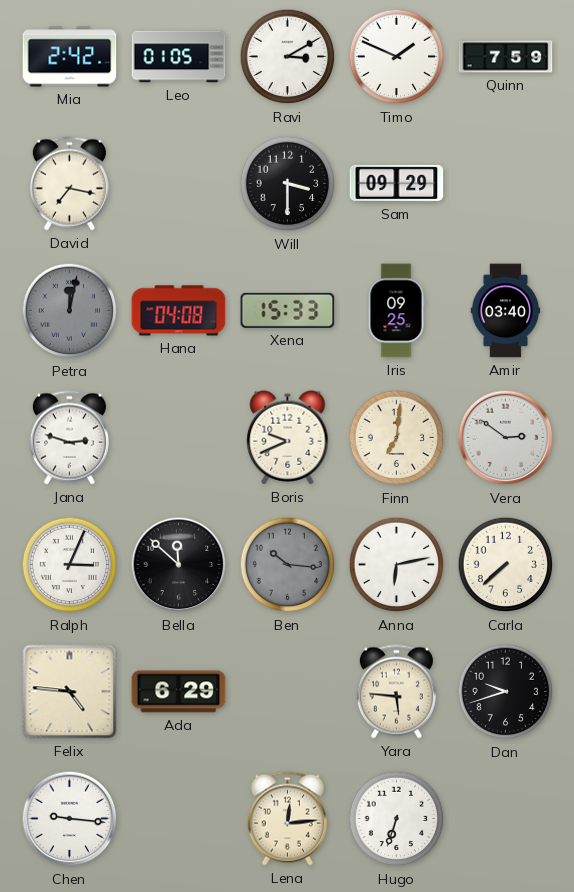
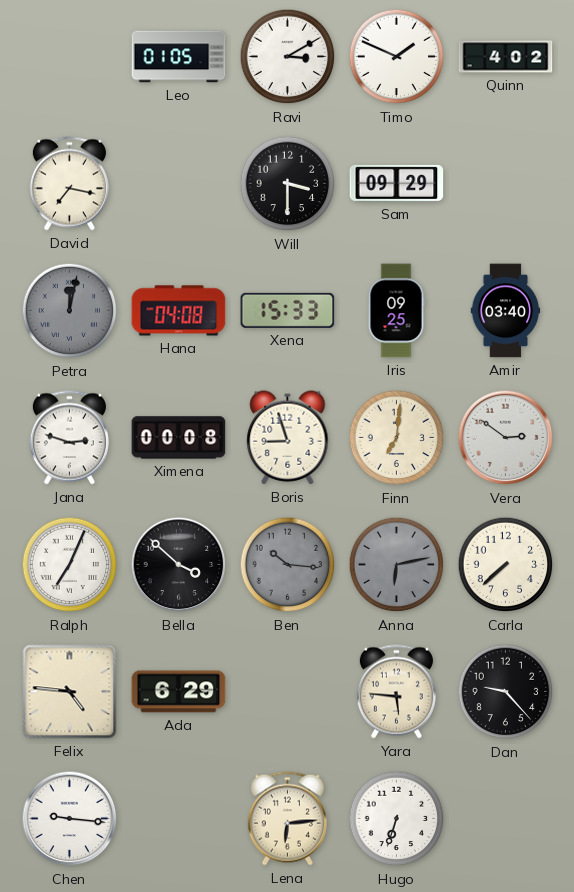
Mia: 2:42 -> none (70, 57)
Quinn: 7:59 -> 4:02 (506, 57)
Ximena: none -> 00:08 (179, 438)
Boris: 9:41 -> 8:57 (288, 438)
Ralph: 3:04 -> 7:04 (70, 565)
Bella: 11:52 -> 3:52 (179, 565)
Anna dial: white -> grey (397, 565)
Dan: 9:42 -> 9:23 (506, 692)
Lena: 12:14 -> 6:14 (287, 819)
